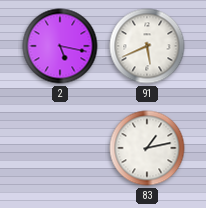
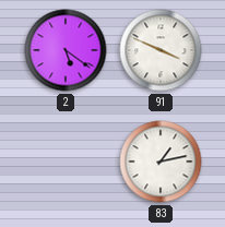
2: 5:17 -> 5:21 (66, 50)
91: 5:41 -> 3:49 (161, 50)
